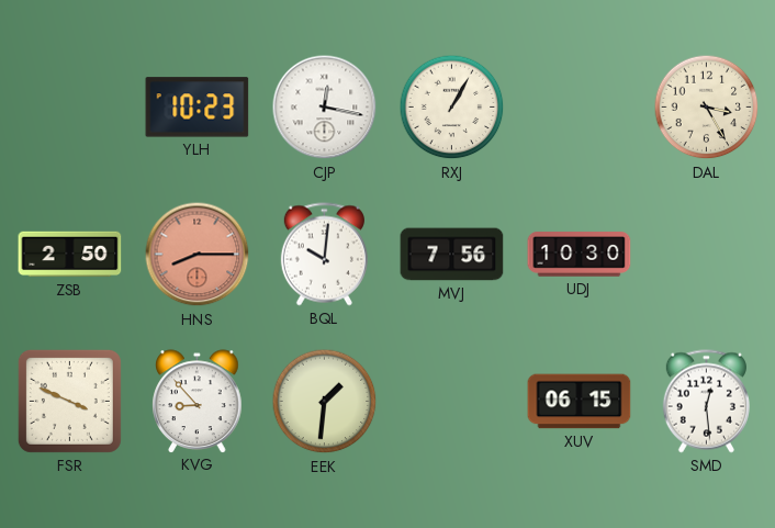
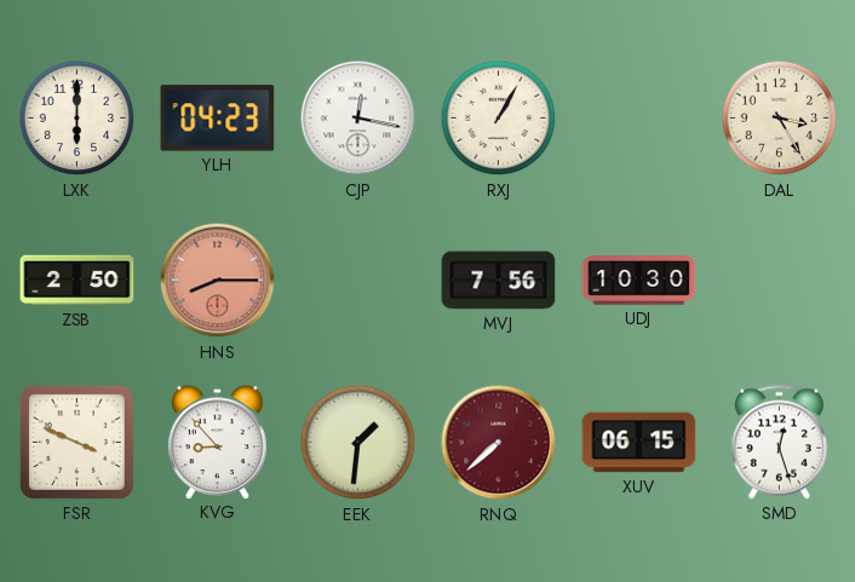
LXK: none -> 6:00 (78, 119)
YLH: 10:23 -> 04:23 (218, 119)
BQL: 10:01 -> none (324, 255)
RNQ: none -> 7:38 (499, 443)
SMD: 12:29 -> 12:27 (779, 443)
